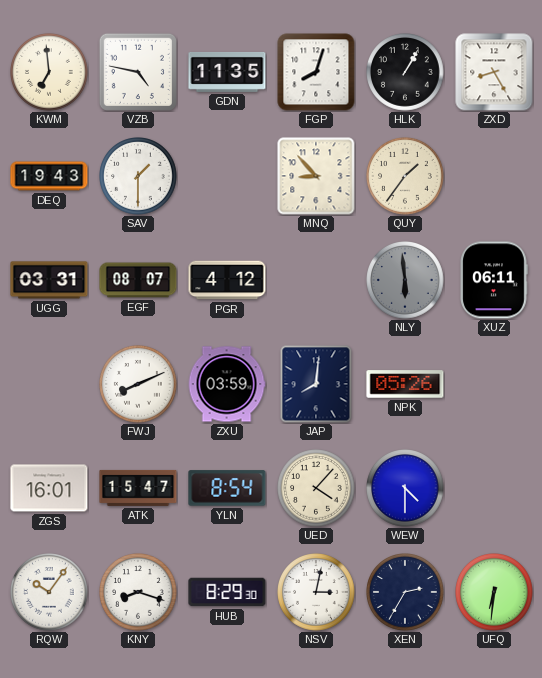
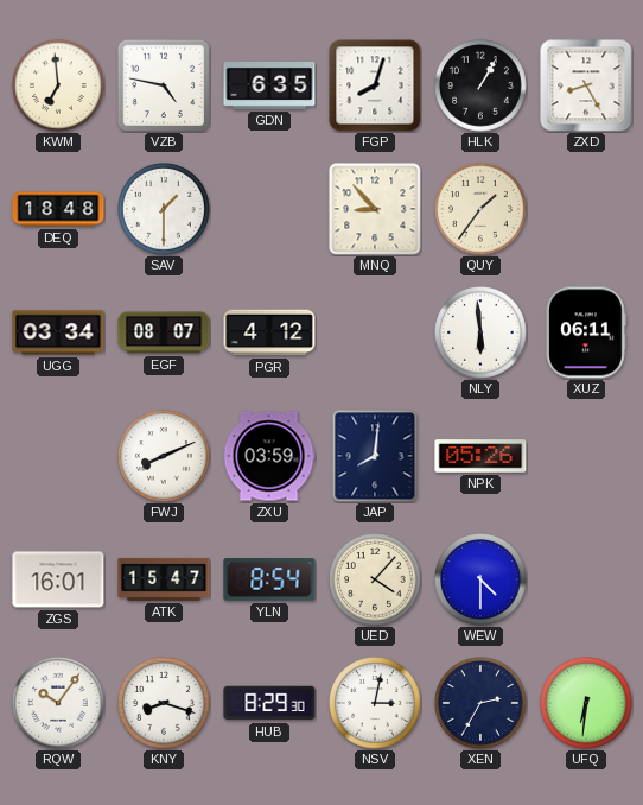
GDN: 11:35 -> 6:35 (269, 85)
DEQ: 19:43 -> 18:48 (58, 209)
UGG: 03:31 -> 03:34 (58, 332)
NLY dial: grey -> white (480, 332)
